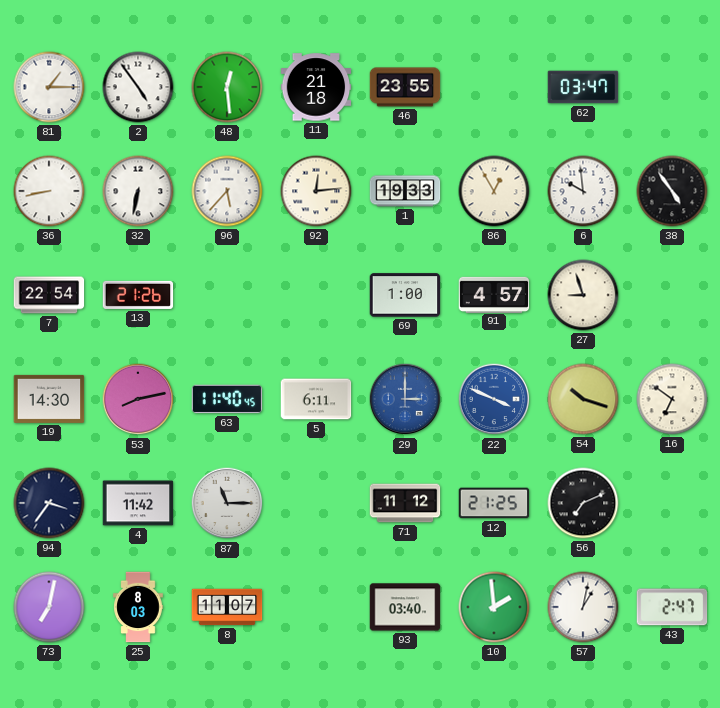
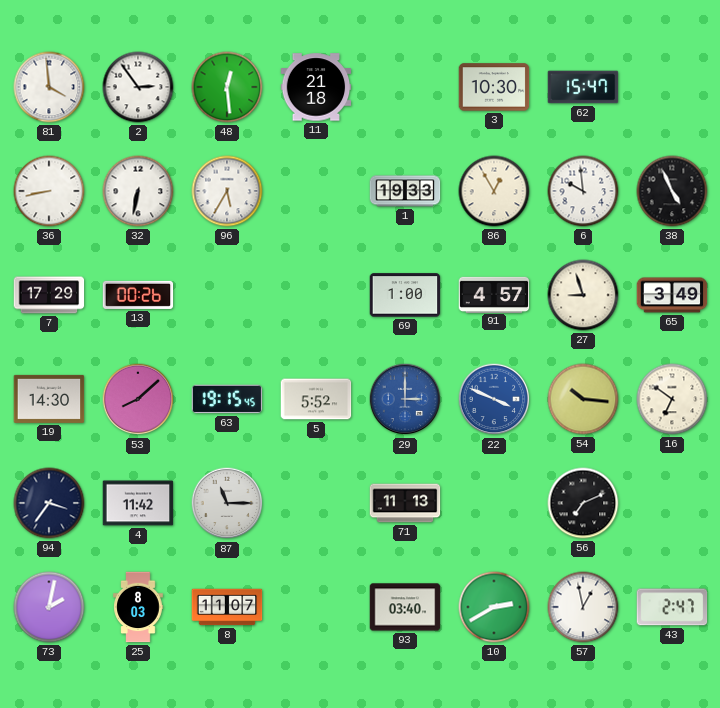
81: 1:15 -> 3:59 (49, 87)
2: 4:54 -> 2:54 (138, 87)
46: 23:55 -> none (405, 87)
3: none -> 10:30 (494, 87)
62: 03:47 -> 15:47 (583, 87)
96: 5:37 -> 5:35 (227, 191)
92: 12:14 -> none (316, 191)
38: 4:54 -> 4:56 (672, 191)
7: 22:54 -> 17:29 (49, 295)
13: 21:26 -> 00:26 (138, 295)
65: none -> 3:49 (672, 295)
53: 8:13 -> 8:08 (138, 399)
63: 11:40 -> 19:15 (227, 399)
5: 6:11 -> 5:52 (316, 399)
54: 10:18 -> 10:16 (583, 399)
71: 11:12 -> 11:13 (405, 503)
12: 21:25 -> none (494, 503)
73: 7:02 -> 2:02 (49, 607)
10: 1:59 -> 2:40 (494, 607)
57: 1:02 -> 12:58 (583, 607)
